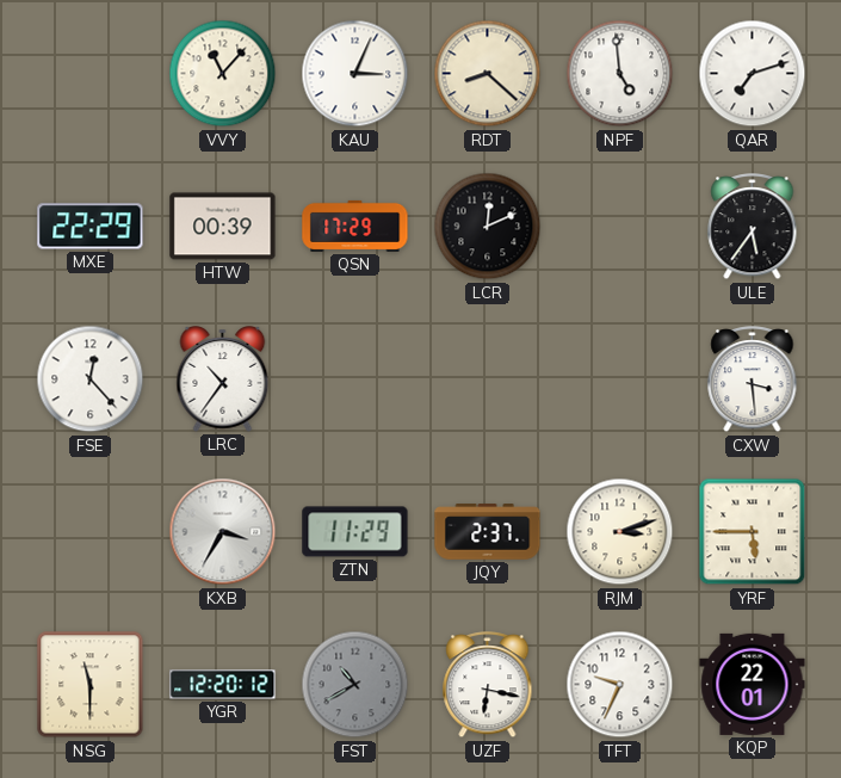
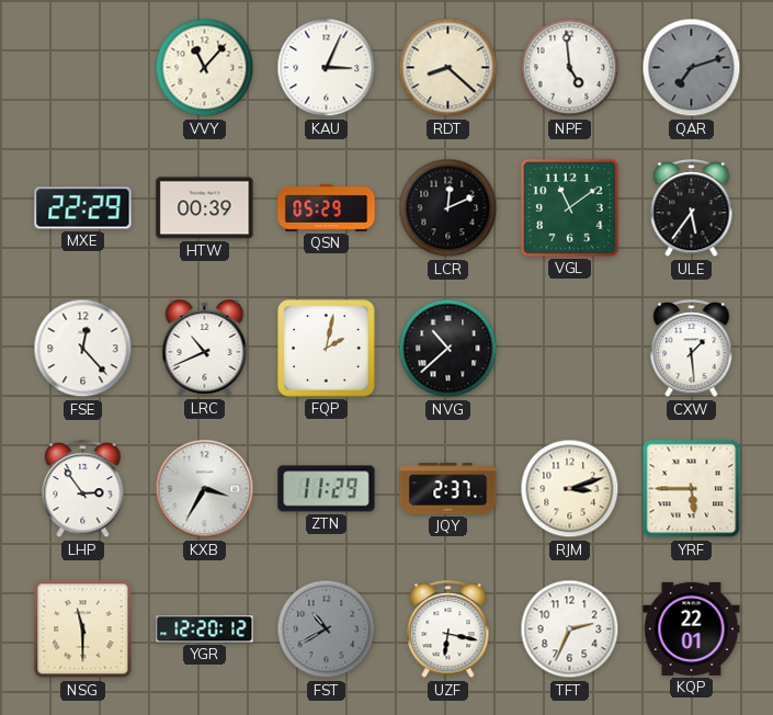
QAR dial: white -> grey (692, 68)
QSN: 17:29 -> 05:29 (327, 207)
VGL: none -> 11:09 (569, 207)
LRC: 10:36 -> 10:41 (205, 349)
FQP: none -> 2:02 (327, 349)
NVG: none -> 10:38 (448, 349)
CXW: 3:29 -> 1:29 (692, 350)
LHP: none -> 2:54 (83, 490)
TFT: 9:34 -> 2:34 (570, 629)
